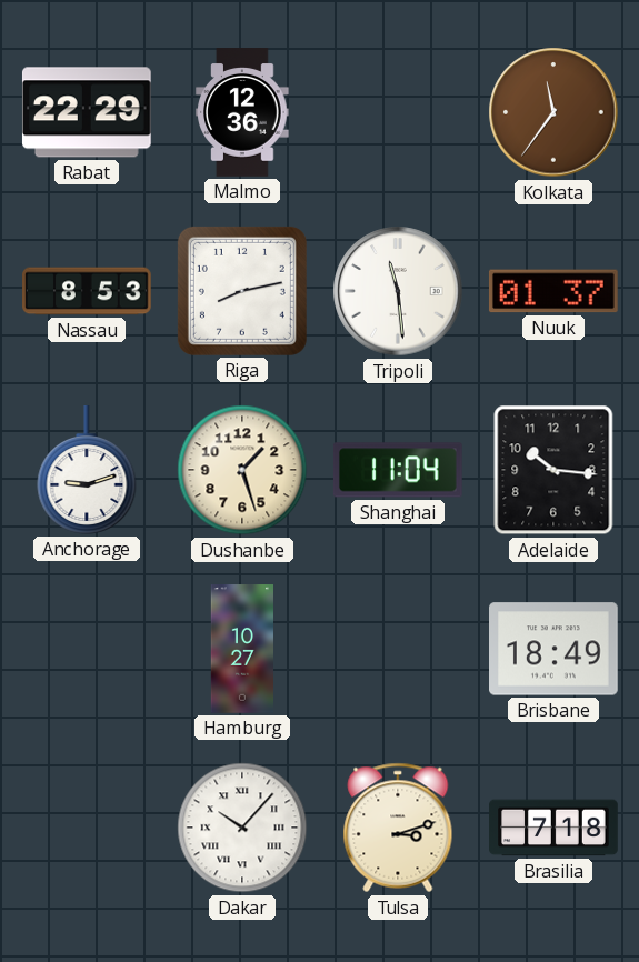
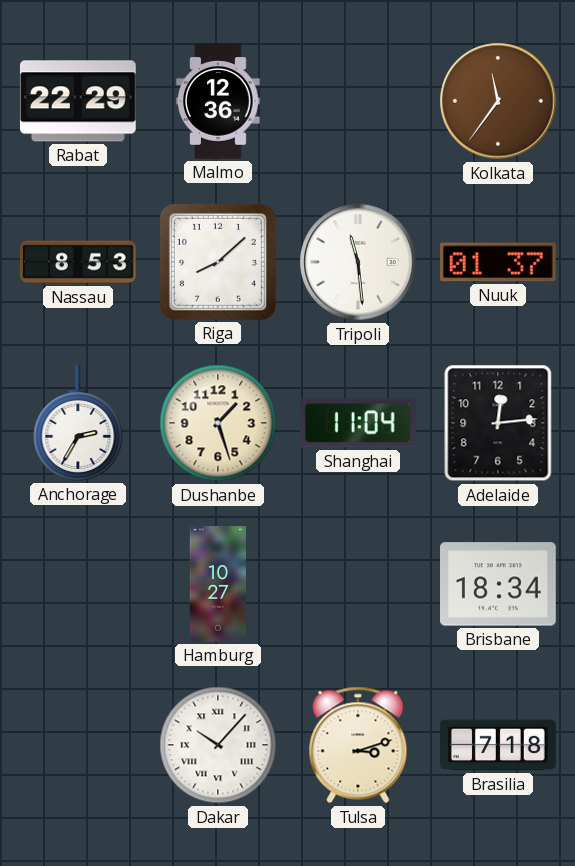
Riga: 8:13 -> 8:08 (218, 262)
Anchorage: 9:12 -> 2:35 (78, 424)
Adelaide: 10:16 -> 12:14 (498, 423)
Brisbane: 18:49 -> 18:34 (499, 584)
